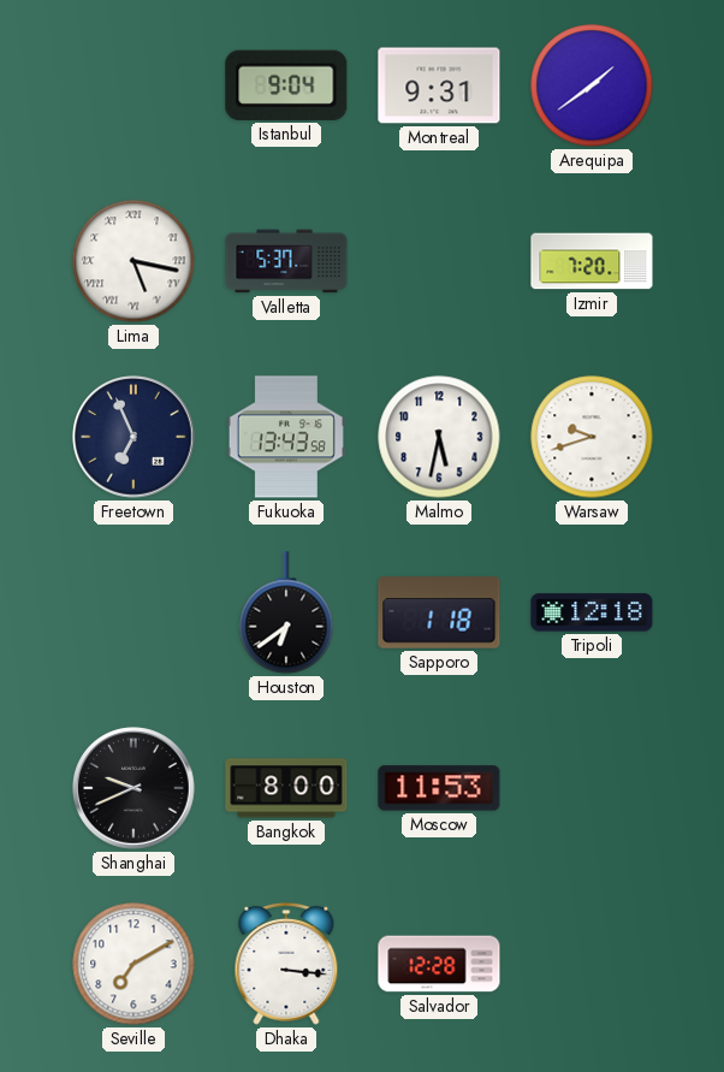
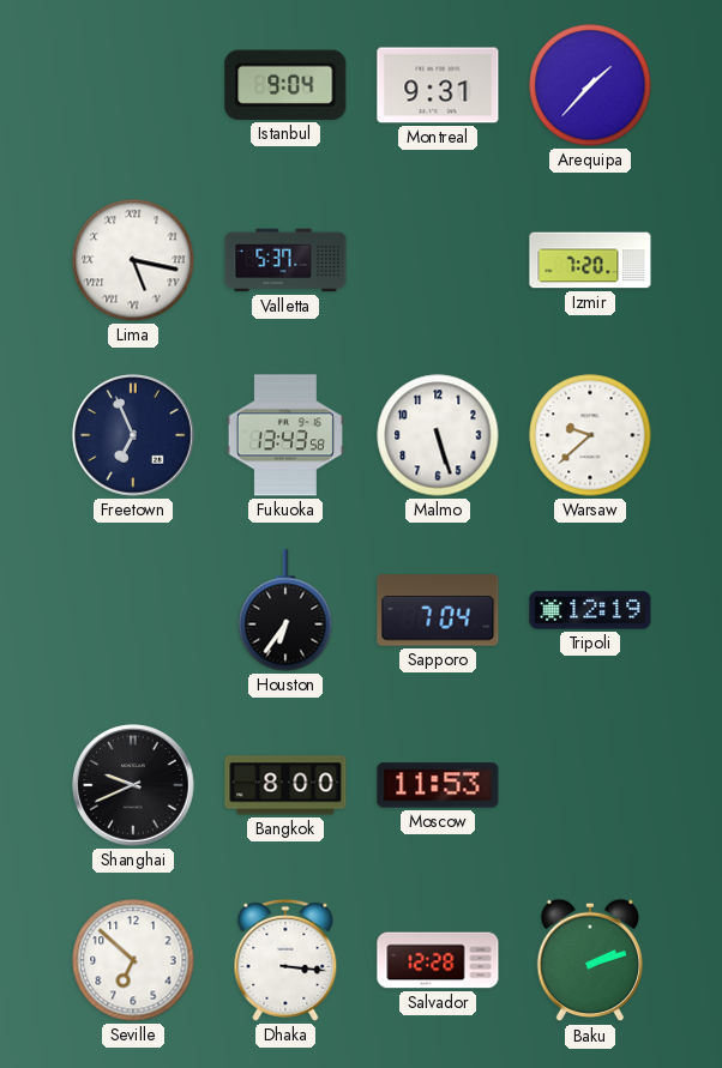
Arequipa: 1:39 -> 1:37 (590, 85)
Malmo: 5:32 -> 5:27 (438, 435)
Warsaw: 9:42 -> 9:38 (590, 435)
Houston: 6:39 -> 6:36 (285, 610)
Sapporo: 1:18 -> 7:04 (438, 610)
Tripoli: 12:18 -> 12:19 (590, 610)
Seville: 7:10 -> 6:52 (133, 960)
Baku: none -> 2:12 (589, 960)
